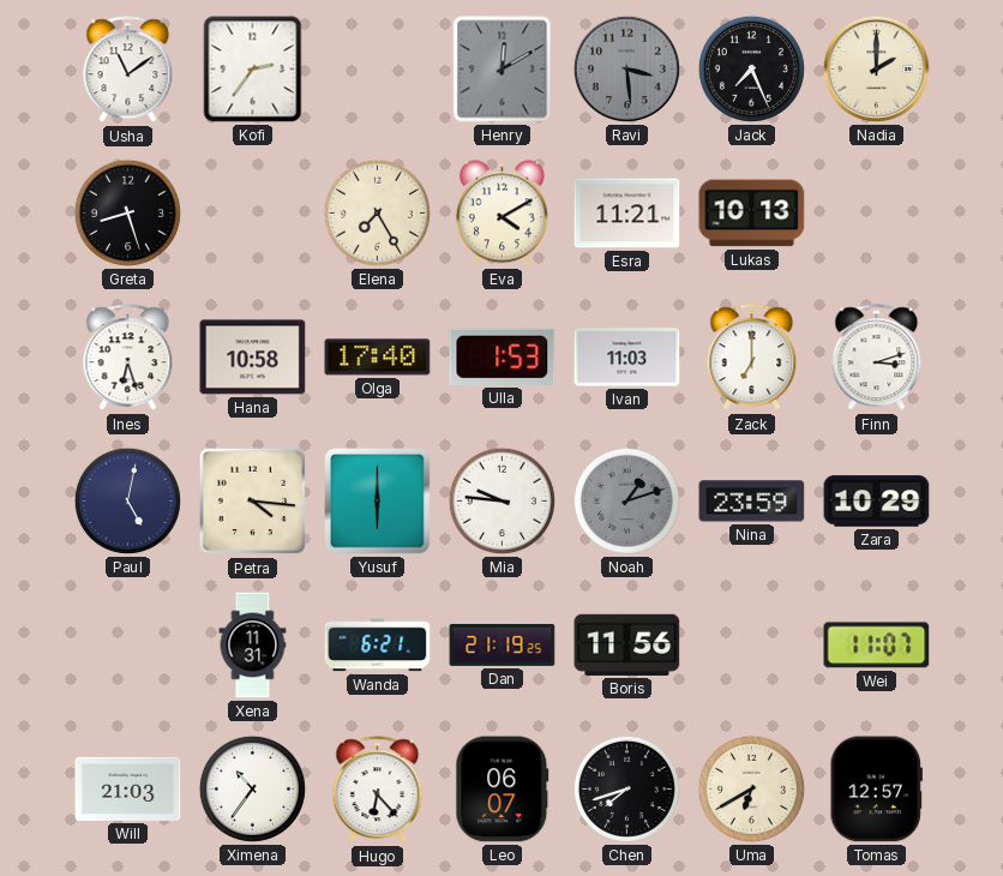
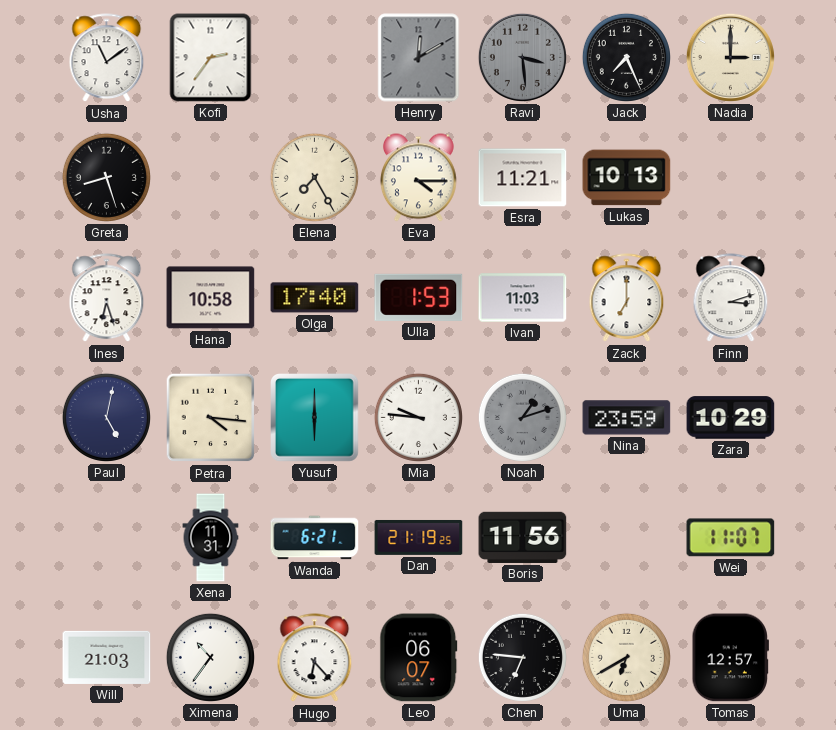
Nadia: 2:00 -> 3:00 (730, 57)
Eva: 4:10 -> 4:15 (418, 178)
Chen: 7:42 -> 6:46 (522, 657)
